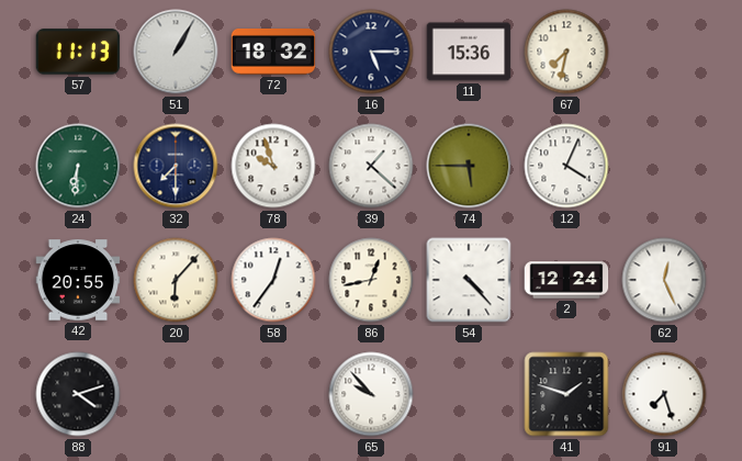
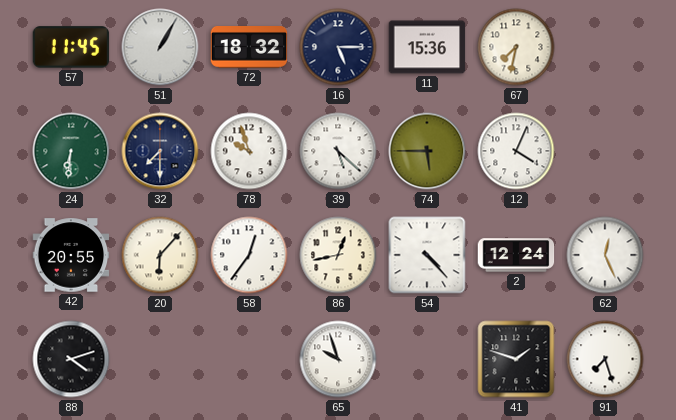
57: 11:13 -> 11:45 (71, 47)
39: 1:22 -> 5:22 (338, 151)
65: 9:53 -> 9:57 (338, 359)
